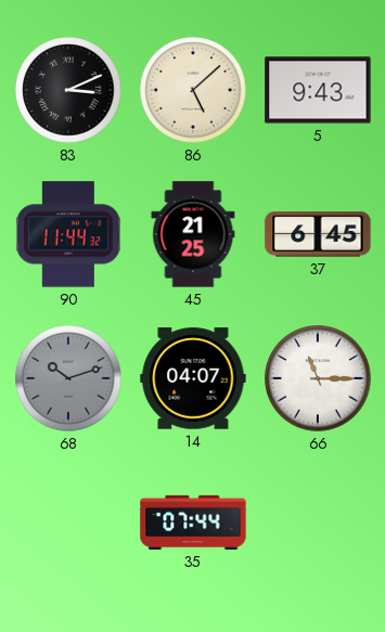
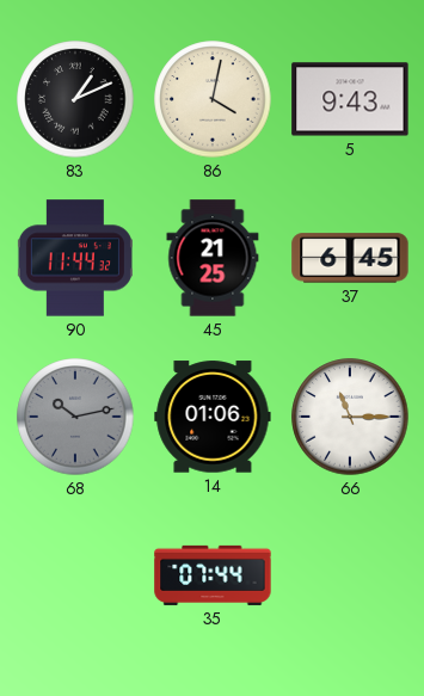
83: 3:11 -> 1:11 (75, 99)
86: 5:08 -> 4:02 (213, 99)
68: 10:12 -> 10:13 (75, 417)
14: 04:07 -> 01:06 (213, 417)
